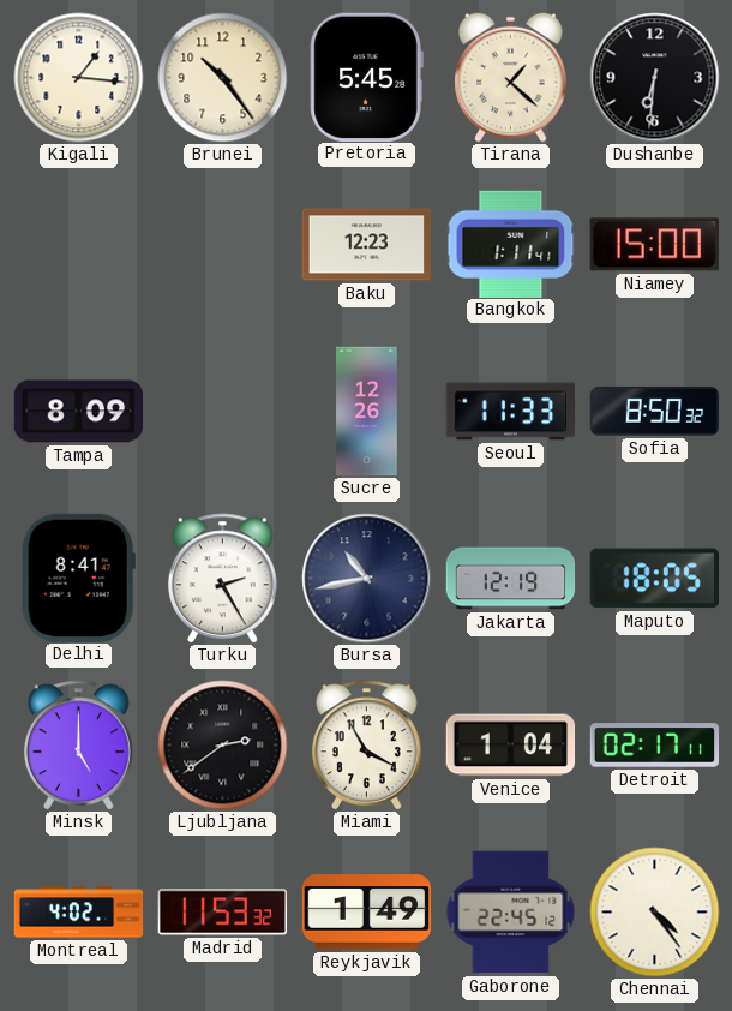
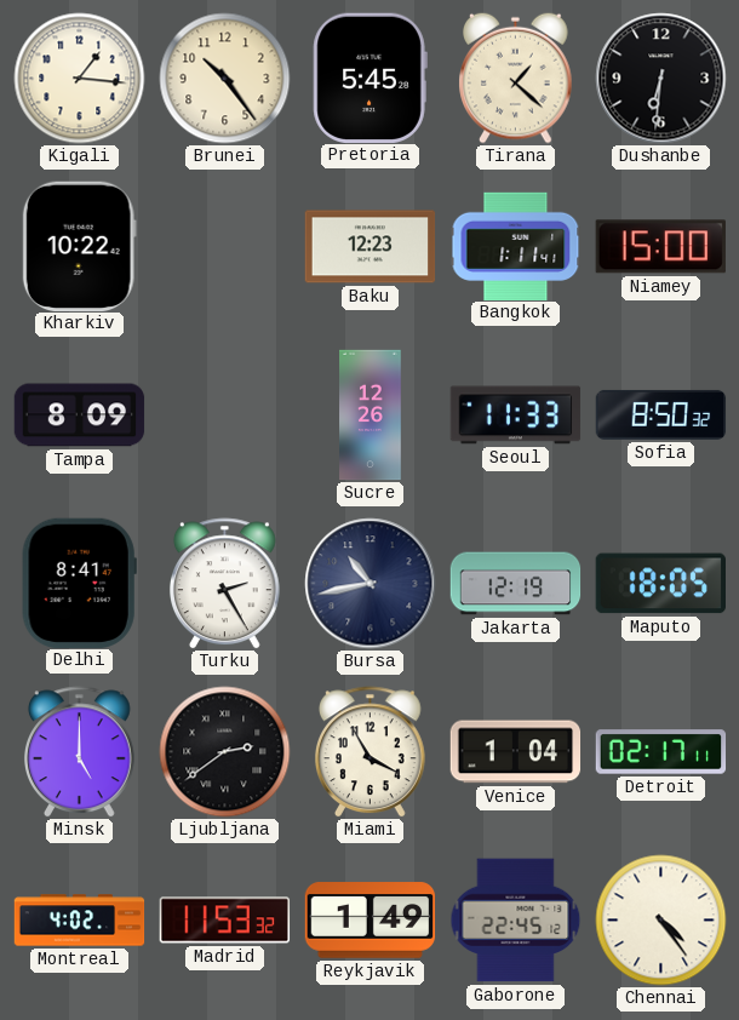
Kharkiv: none -> 10:22 (79, 246)
